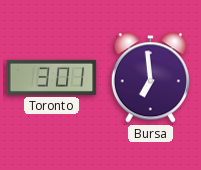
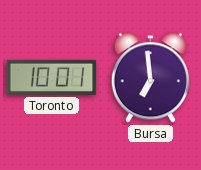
Toronto: 3:01 -> 10:01 (52, 77)
